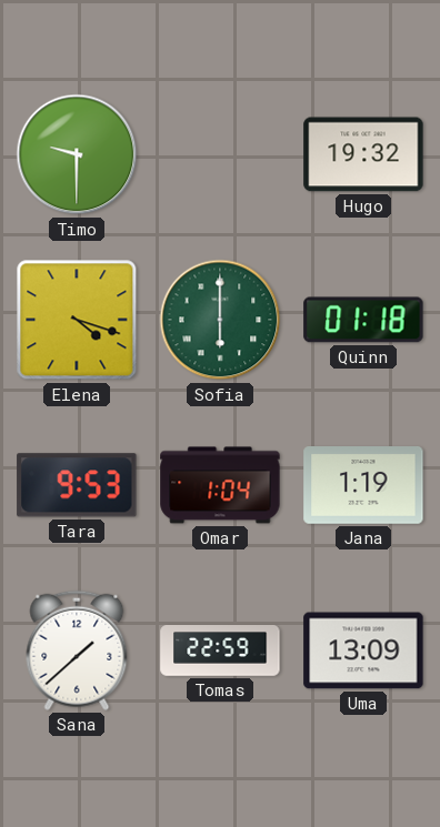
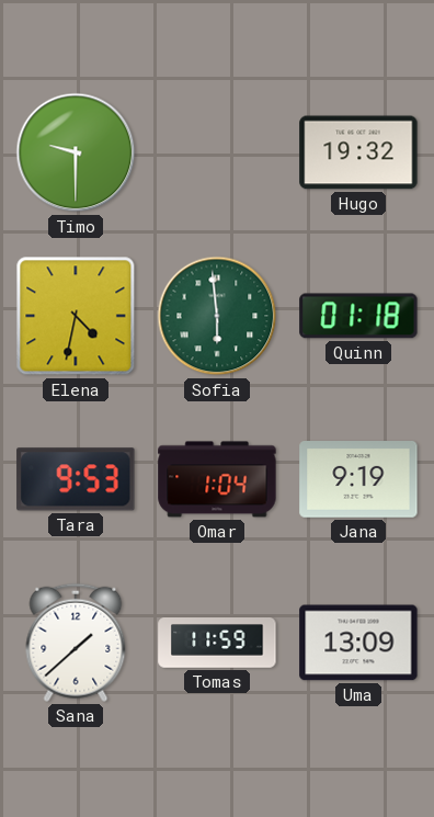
Elena: 4:18 -> 4:32 (76, 316)
Sofia: 6:00 -> 5:59 (217, 316)
Jana: 1:19 -> 9:19 (358, 480)
Tomas: 22:59 -> 11:59 (217, 643)
